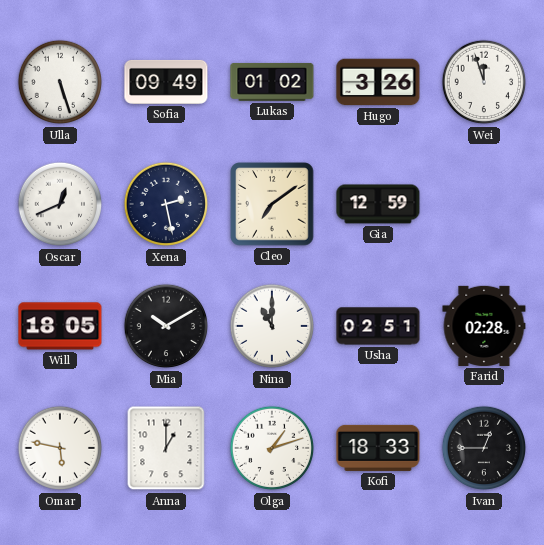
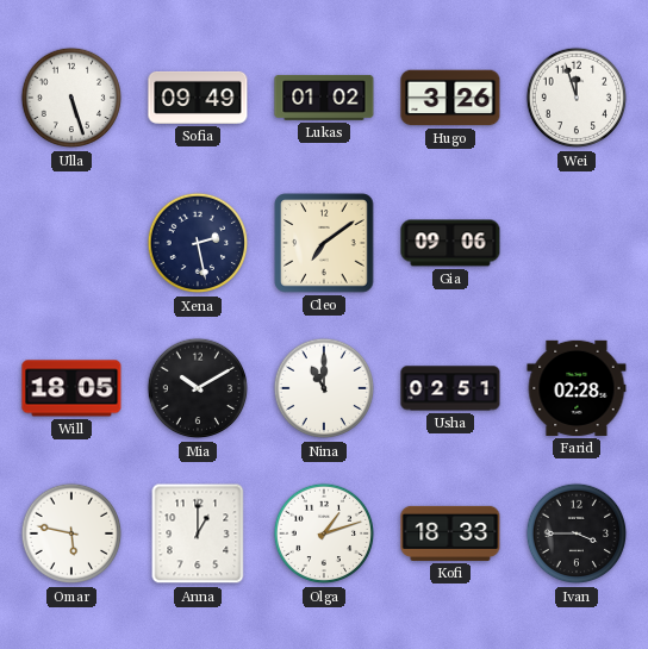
Oscar: 12:41 -> none (60, 204)
Gia: 12:59 -> 09:06 (450, 243)
Ivan: 12:45 -> 3:45 (577, 533)
